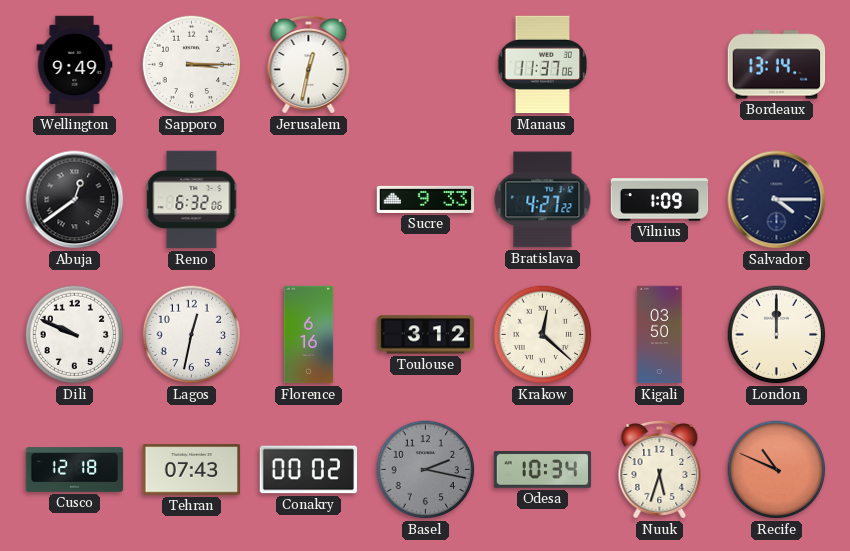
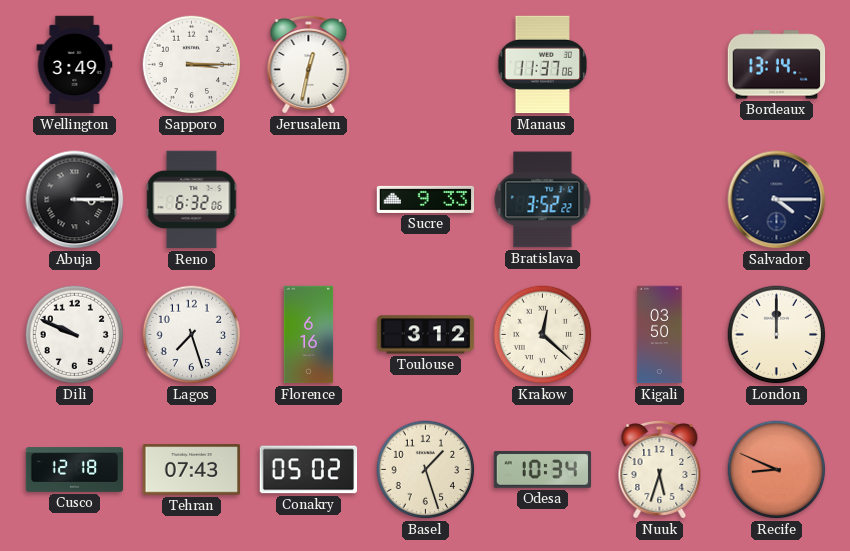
Wellington: 9:49 -> 3:49 (75, 65)
Abuja: 12:39 -> 3:15 (75, 200)
Bratislava: 4:27 -> 3:52 (543, 200)
Vilnius: 1:09 -> none (660, 200)
Lagos: 12:32 -> 7:27 (192, 335)
Conakry: 00:02 -> 05:02 (309, 470)
Basel: 2:17 -> 1:27 (426, 470)
Basel dial: grey -> cream (426, 470)
Recife: 10:49 -> 8:49 (777, 470)
